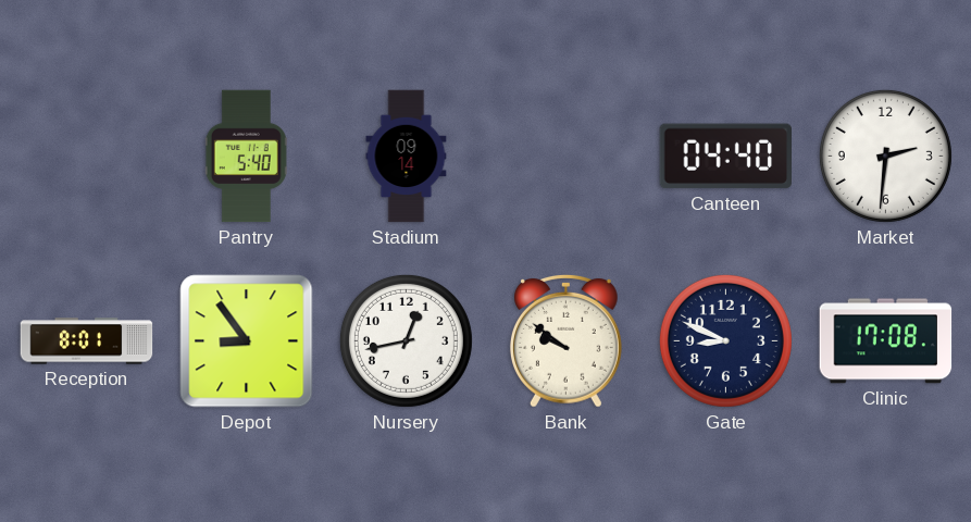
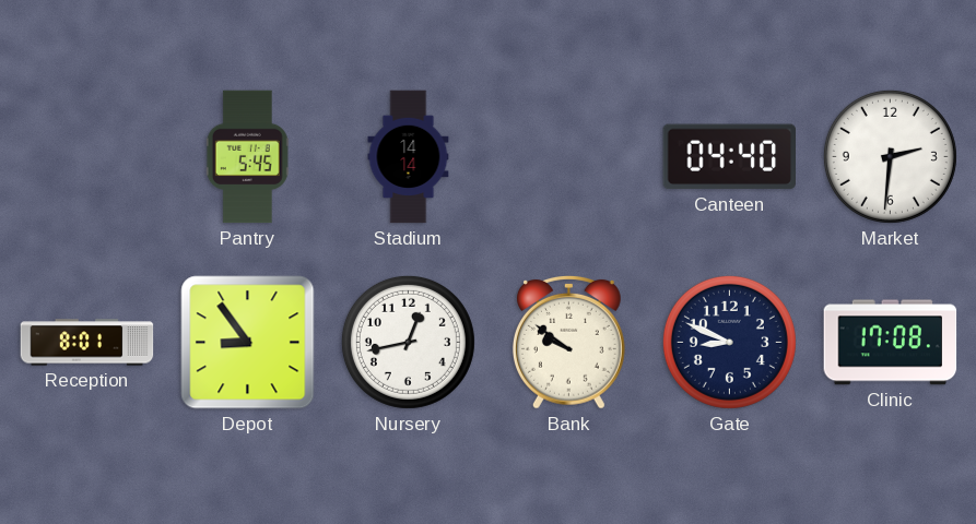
Pantry: 5:40 -> 5:45 (247, 157)
Stadium: 09:14 -> 14:14 (409, 157)
